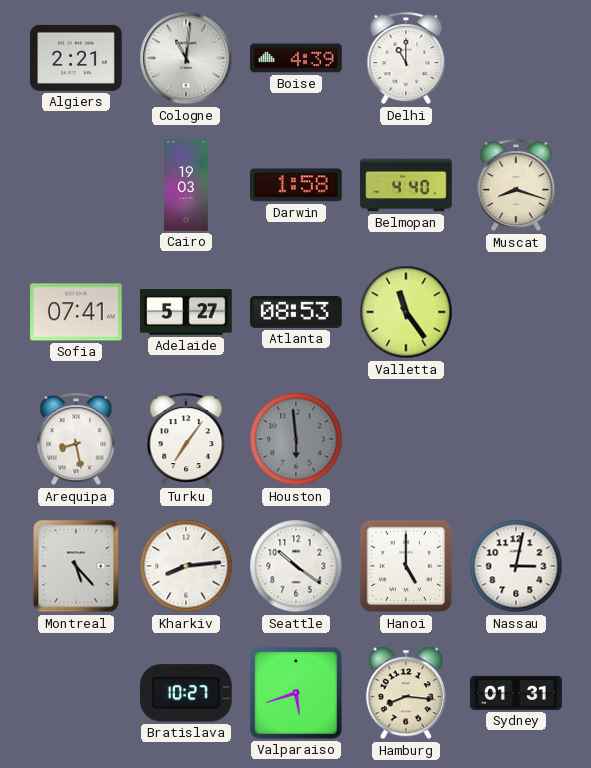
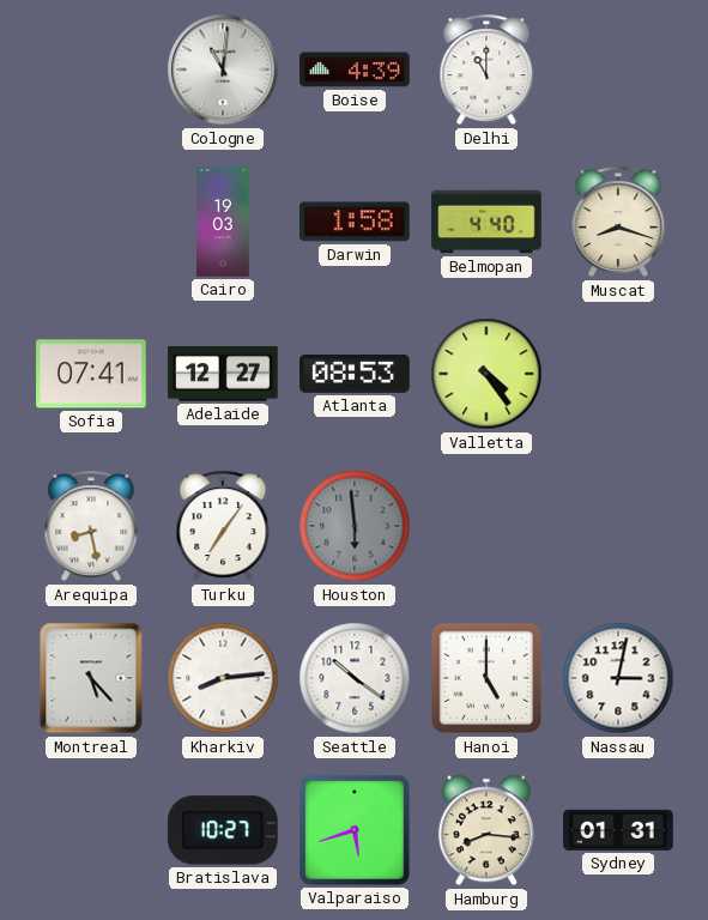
Algiers: 2:21 -> none (76, 58)
Adelaide: 5:27 -> 12:27 (223, 374)
Valletta: 11:24 -> 4:24 (486, 374)
